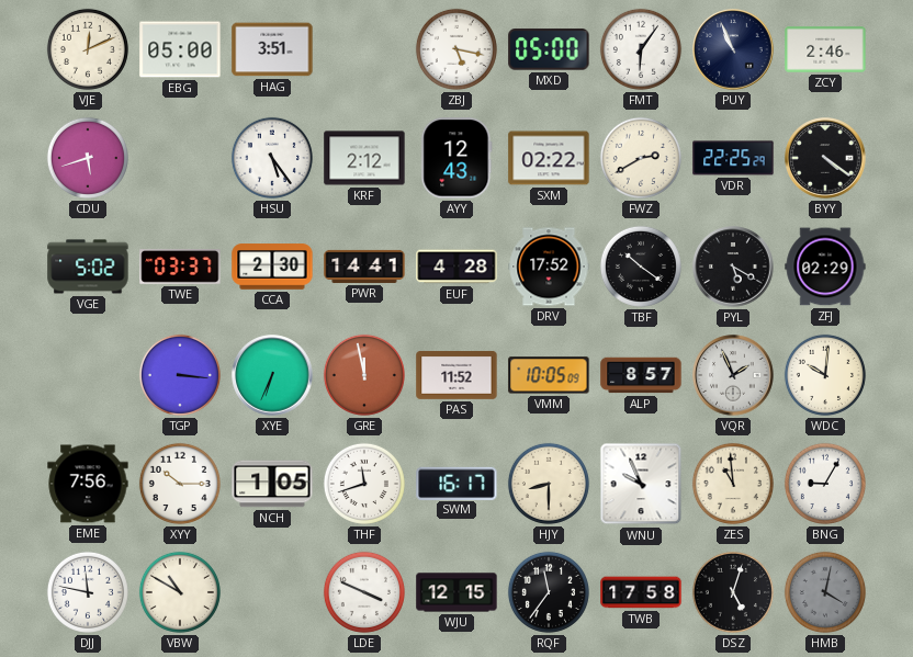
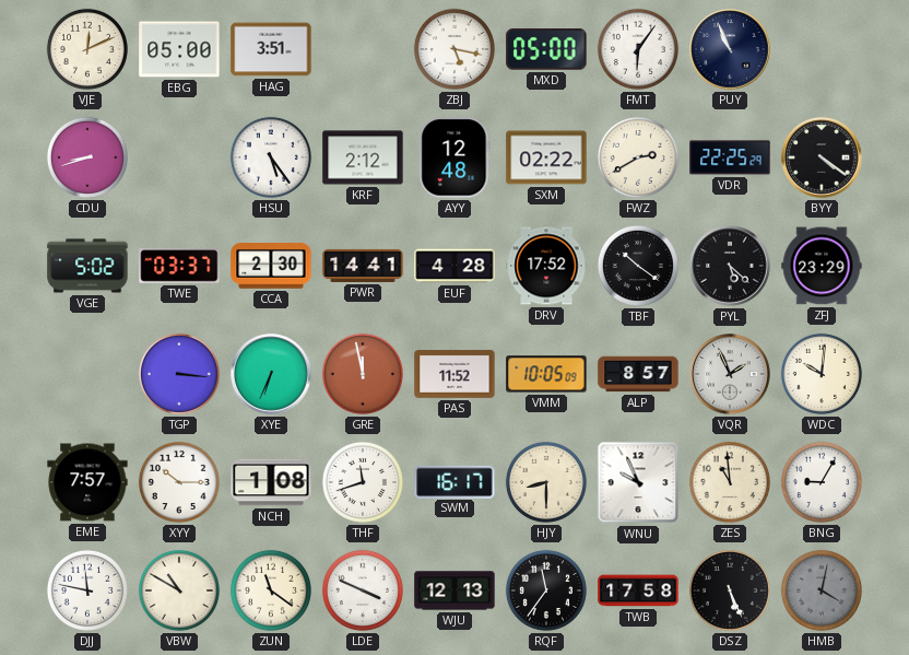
ZCY: 2:46 -> none (825, 49)
CDU: 5:42 -> 8:42 (87, 157)
AYY: 12:43 -> 12:48 (454, 157)
PYL: 5:20 -> 5:22 (730, 266)
ZFJ: 02:29 -> 23:29 (822, 266)
EME: 7:56 -> 7:57 (87, 482)
NCH: 1:05 -> 1:08 (271, 482)
ZUN: none -> 11:21 (271, 590)
WJU: 12:15 -> 12:13 (454, 590)
DSZ: 5:03 -> 5:26 (730, 590)
